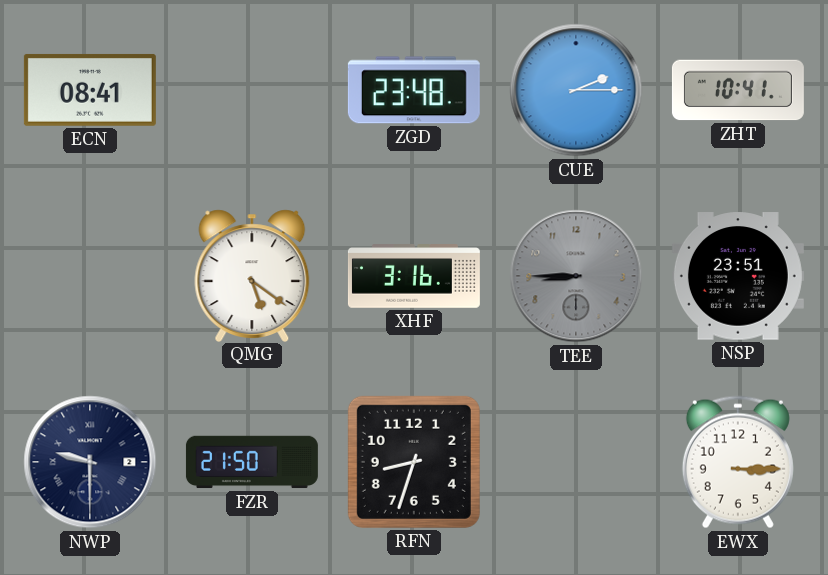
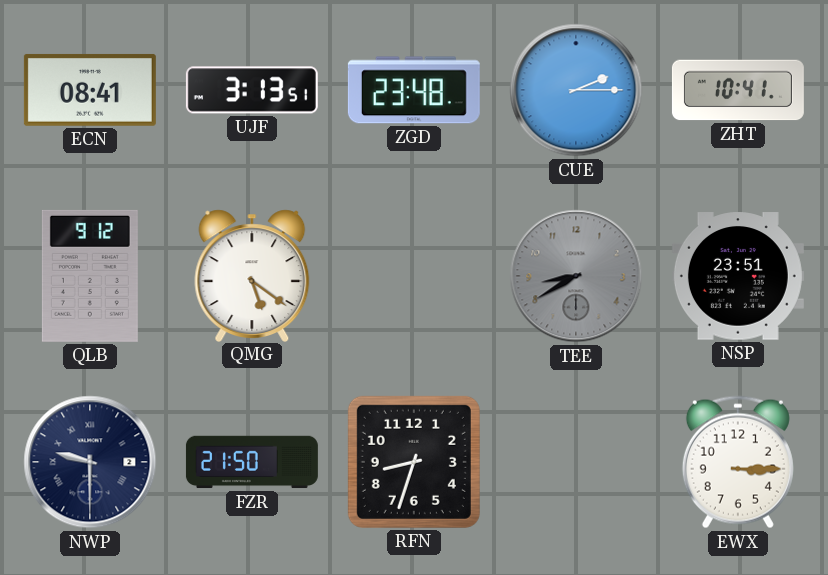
UJF: none -> 3:13 (252, 90)
QLB: none -> 9:12 (90, 276)
XHF: 3:16 -> none (414, 276)
TEE: 8:45 -> 8:40 (576, 276)
